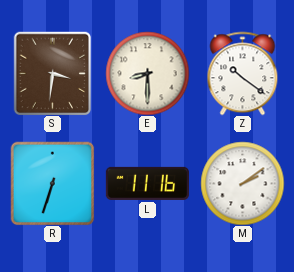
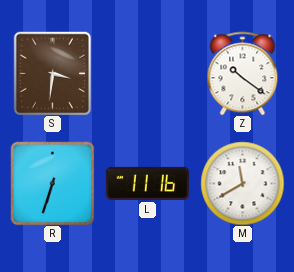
E: 8:30 -> none (147, 73)
M: 2:09 -> 11:40 (242, 183)
